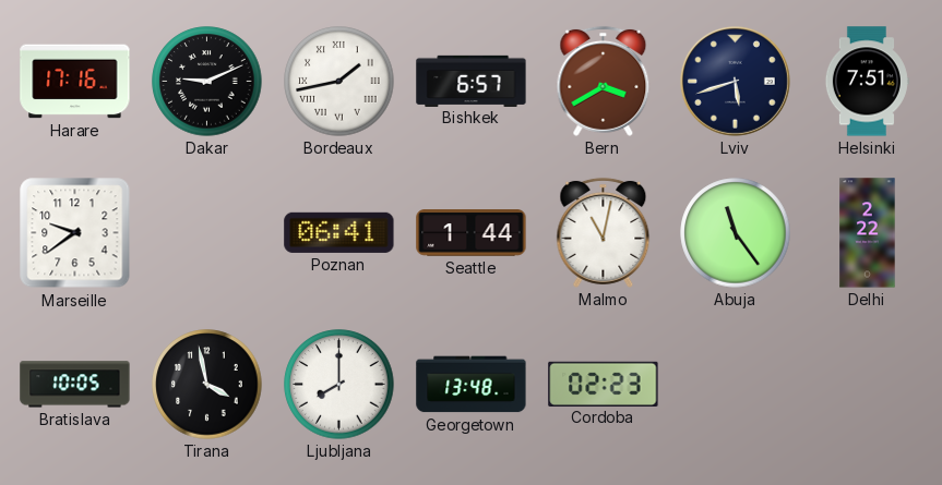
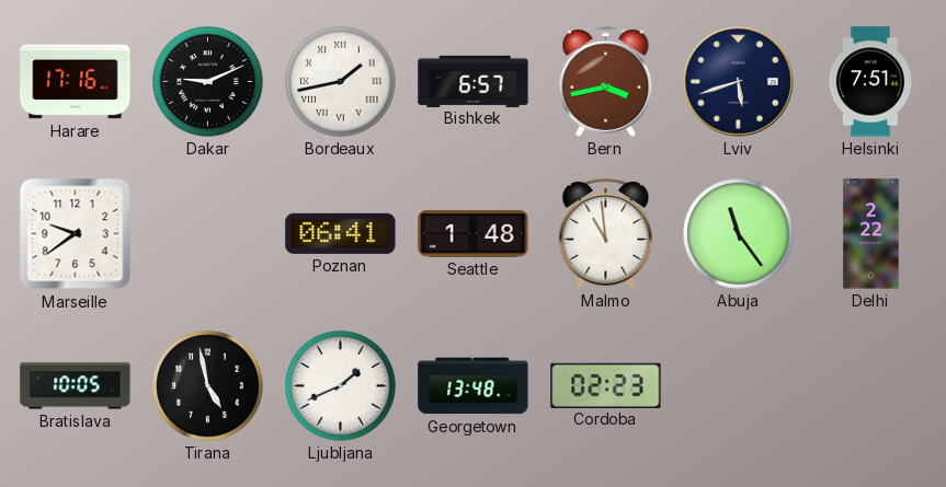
Bern: 3:40 -> 3:43 (606, 81)
Seattle: 1:44 -> 1:48 (474, 234)
Malmo: 11:02 -> 10:59 (606, 233)
Tirana: 3:58 -> 4:58 (208, 386)
Ljubljana: 8:00 -> 1:41 (341, 386)
